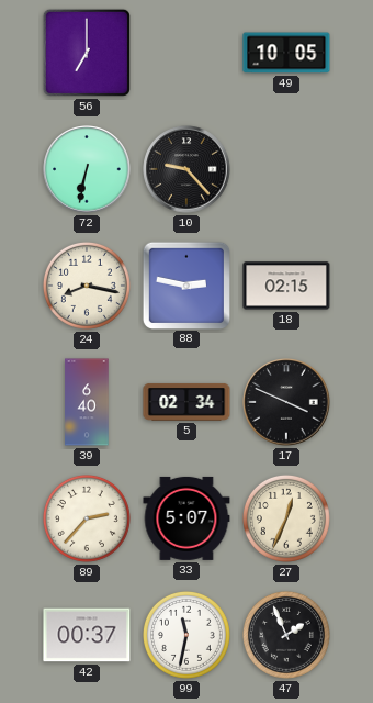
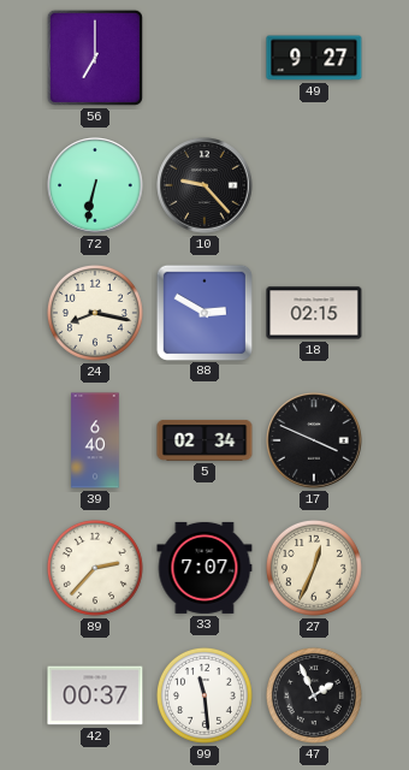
49: 10:05 -> 9:27 (314, 58)
88: 2:47 -> 2:50 (203, 312)
33: 5:07 -> 7:07 (204, 568)
99: 11:32 -> 11:29 (204, 695)
